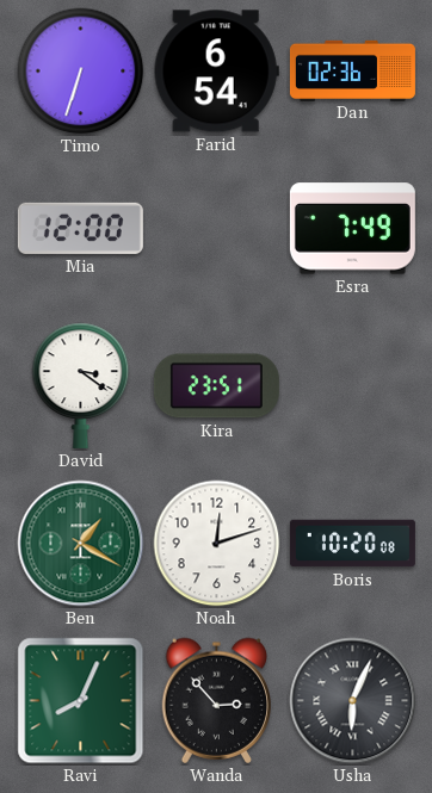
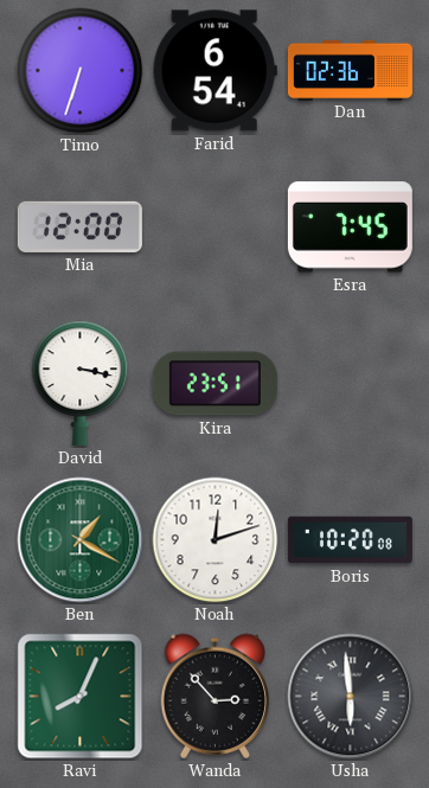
Esra: 7:49 -> 7:45 (350, 228)
David: 3:21 -> 3:17 (81, 383)
Usha: 6:04 -> 5:59 (351, 697)
